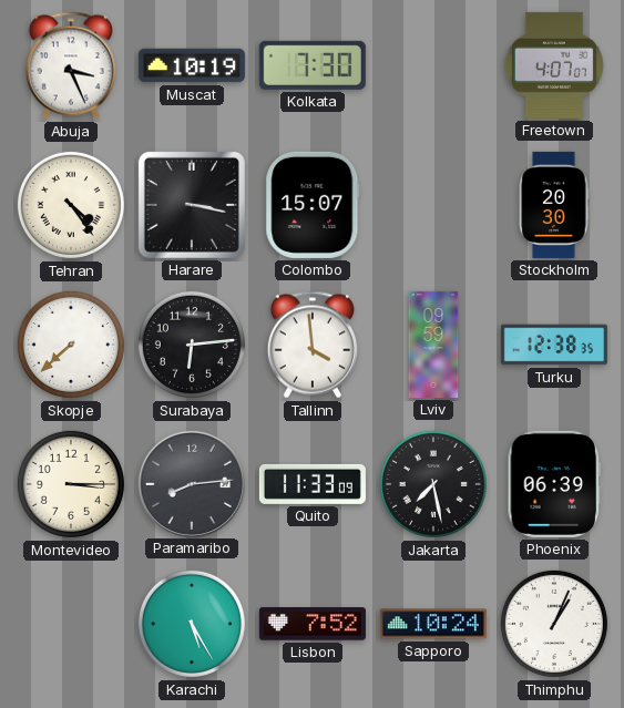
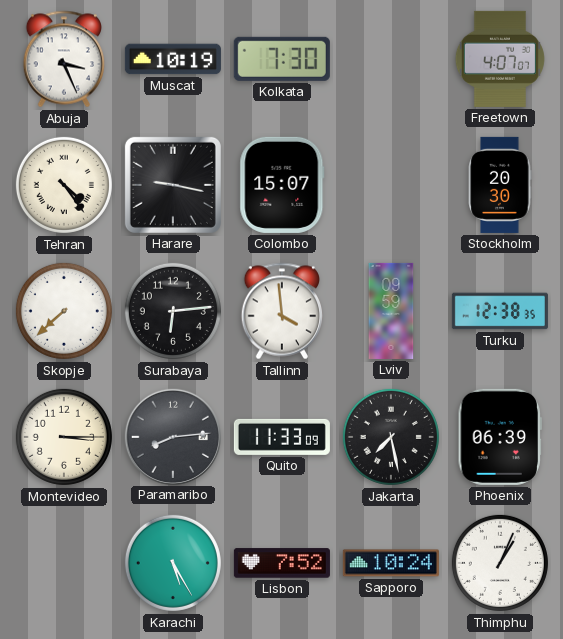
Harare: 3:17 -> 9:17 (173, 185)
